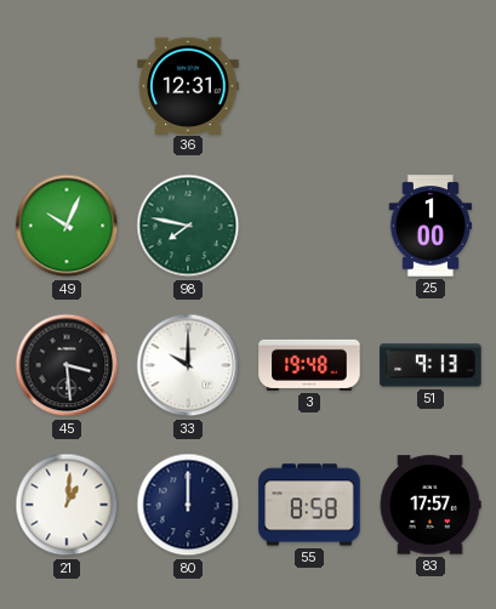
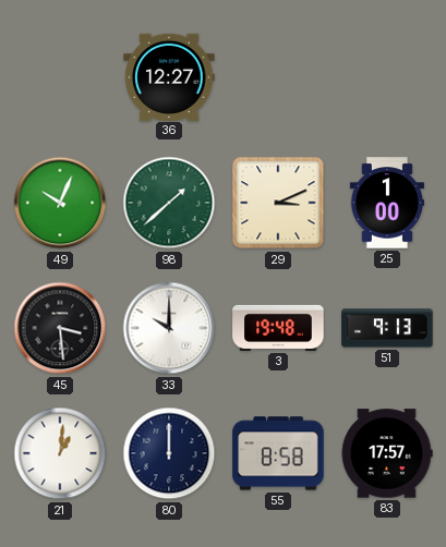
36: 12:31 -> 12:27 (169, 76)
98: 7:47 -> 1:38 (169, 203)
29: none -> 3:11 (278, 203)
